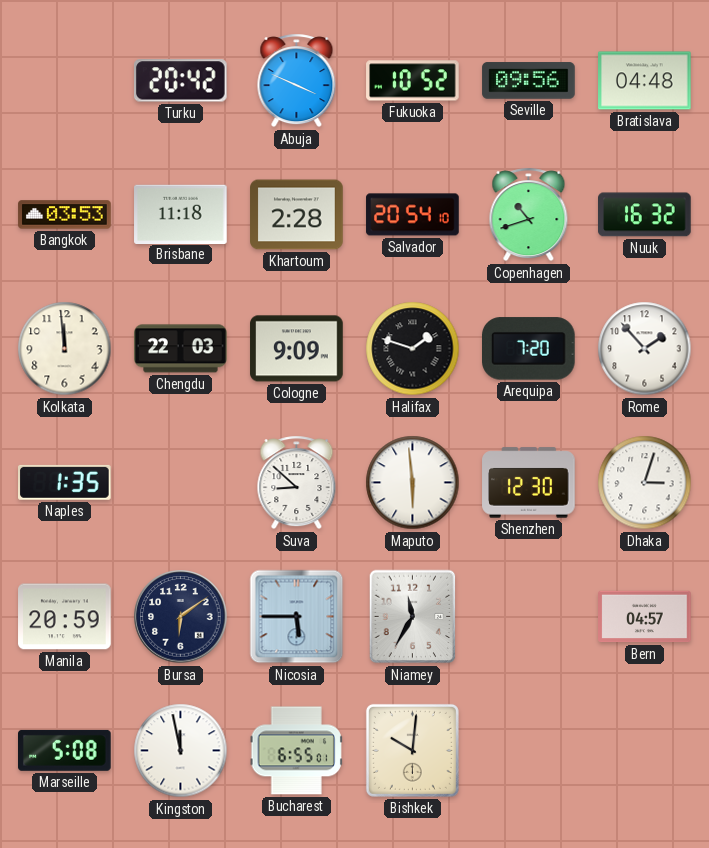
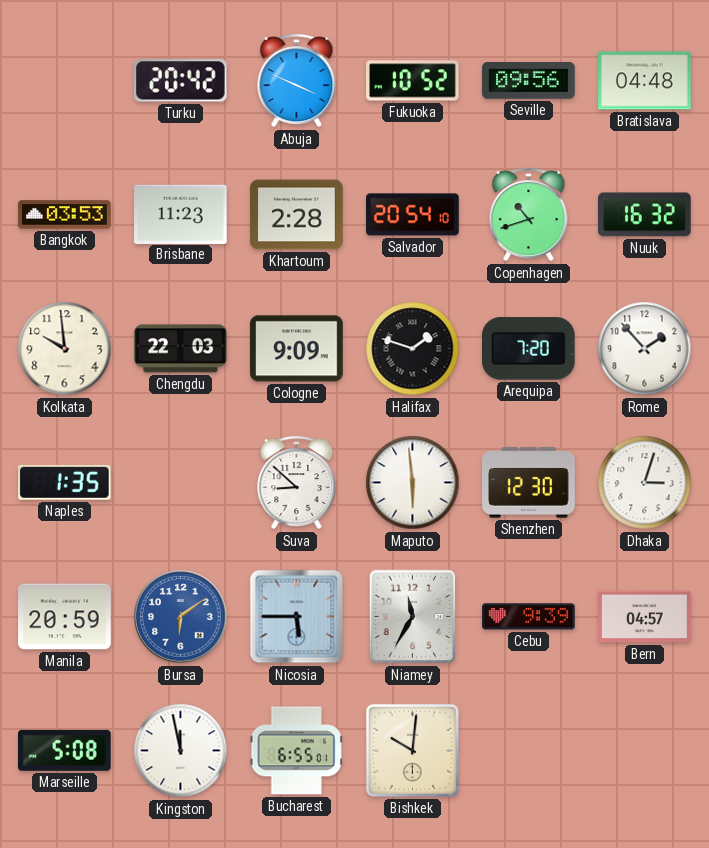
Brisbane: 11:18 -> 11:23 (181, 214)
Kolkata: 11:59 -> 9:59 (65, 349)
Bursa dial: navy -> blue (181, 617)
Cebu: none -> 9:39 (529, 617)
